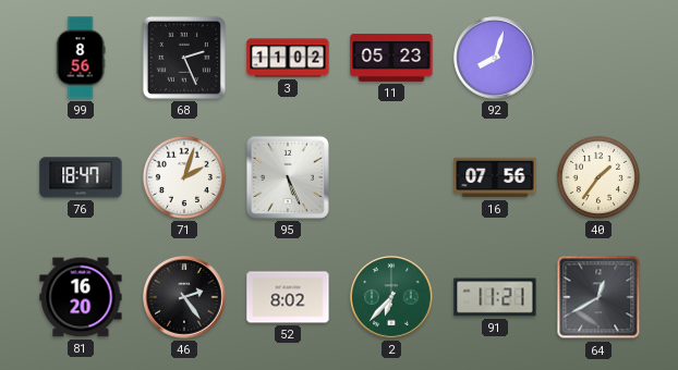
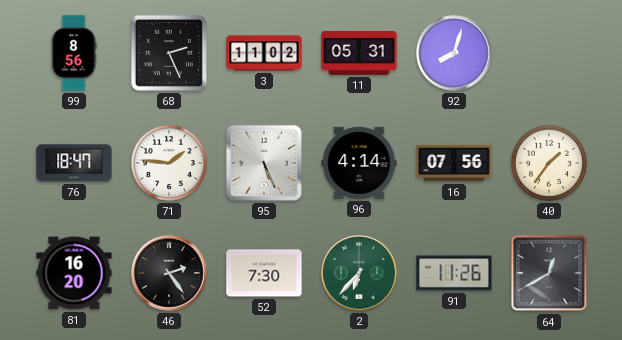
11: 05:23 -> 05:31 (359, 53)
71: 2:03 -> 1:46 (169, 163)
96: none -> 4:14 (359, 163)
52: 8:02 -> 7:30 (264, 273)
91: 11:21 -> 11:26 (454, 273)
